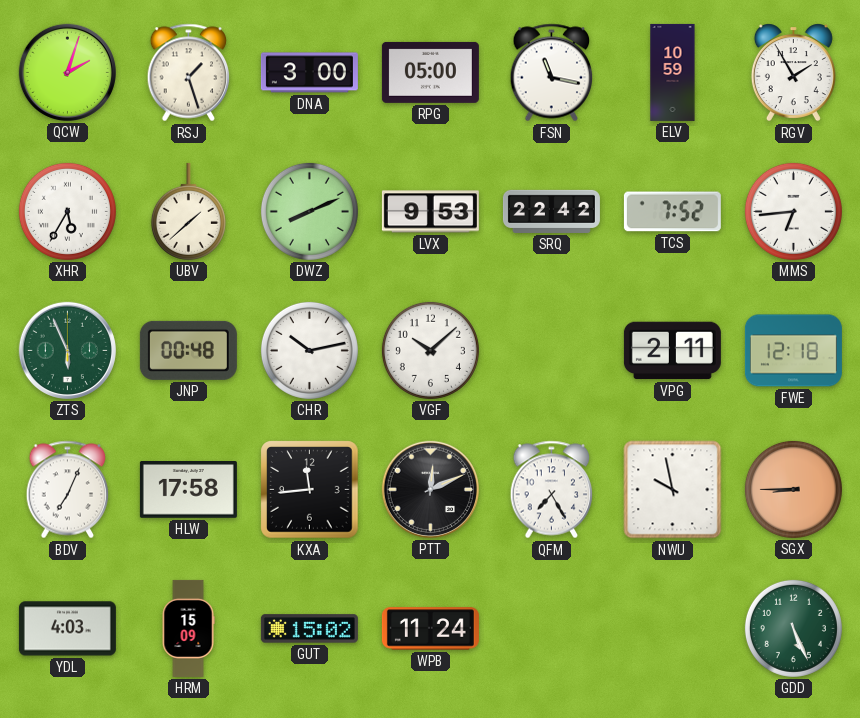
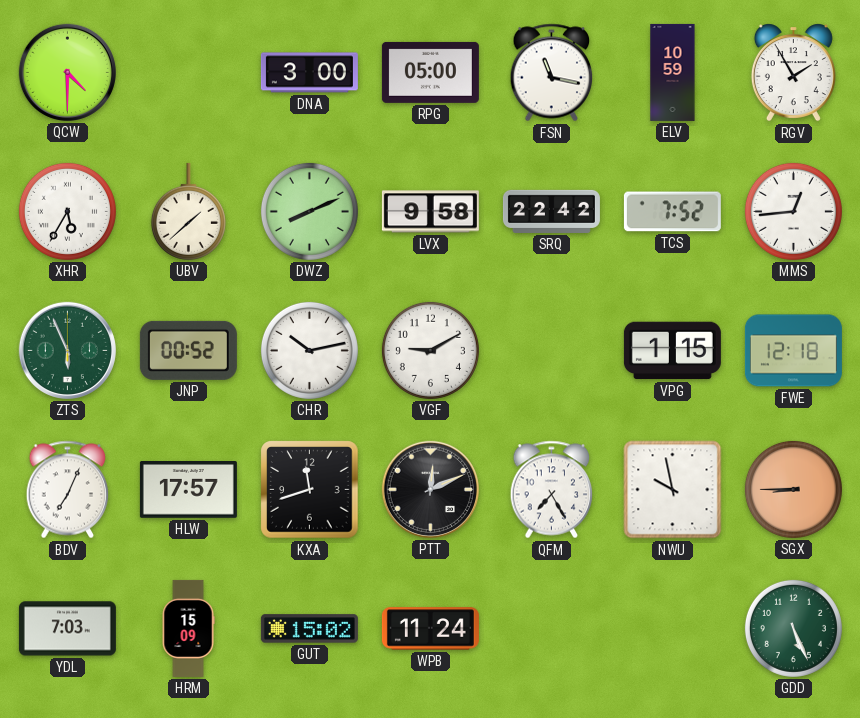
QCW: 2:03 -> 4:30 (67, 72)
RSJ: 1:27 -> none (189, 73)
LVX: 9:53 -> 9:58 (430, 212)
MMS: 6:44 -> 12:44 (793, 211)
JNP: 00:48 -> 00:52 (188, 350)
VGF: 10:08 -> 9:10 (430, 350)
VPG: 2:11 -> 1:15 (672, 351)
HLW: 17:58 -> 17:57 (188, 490)
KXA: 11:44 -> 11:42 (310, 490)
YDL: 4:03 -> 7:03 (67, 629)
